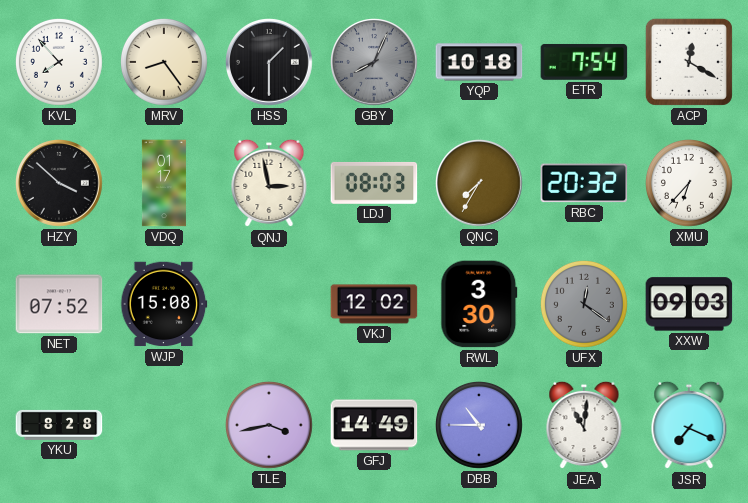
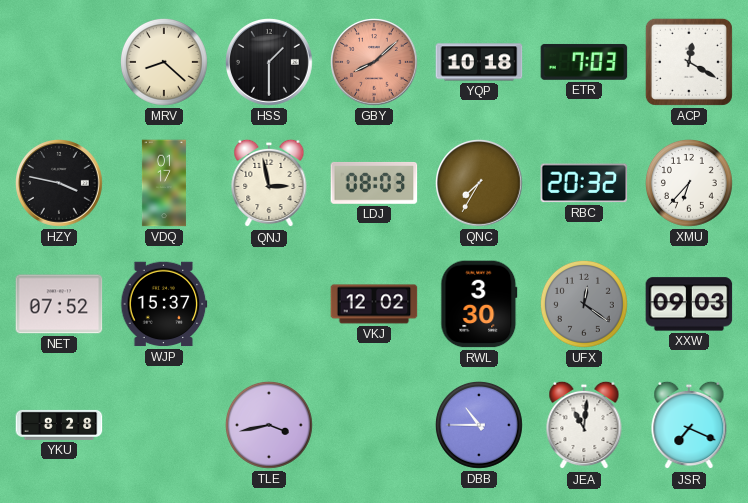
KVL: 7:53 -> none (60, 63)
MRV: 8:24 -> 8:22 (165, 63)
GBY: 8:04 -> 8:08 (375, 63)
GBY dial: grey -> salmon (375, 63)
ETR: 7:54 -> 7:03 (584, 62)
HZY: 3:52 -> 3:47 (60, 184)
WJP: 15:08 -> 15:37 (164, 304)
GFJ: 14:49 -> none (374, 425)
